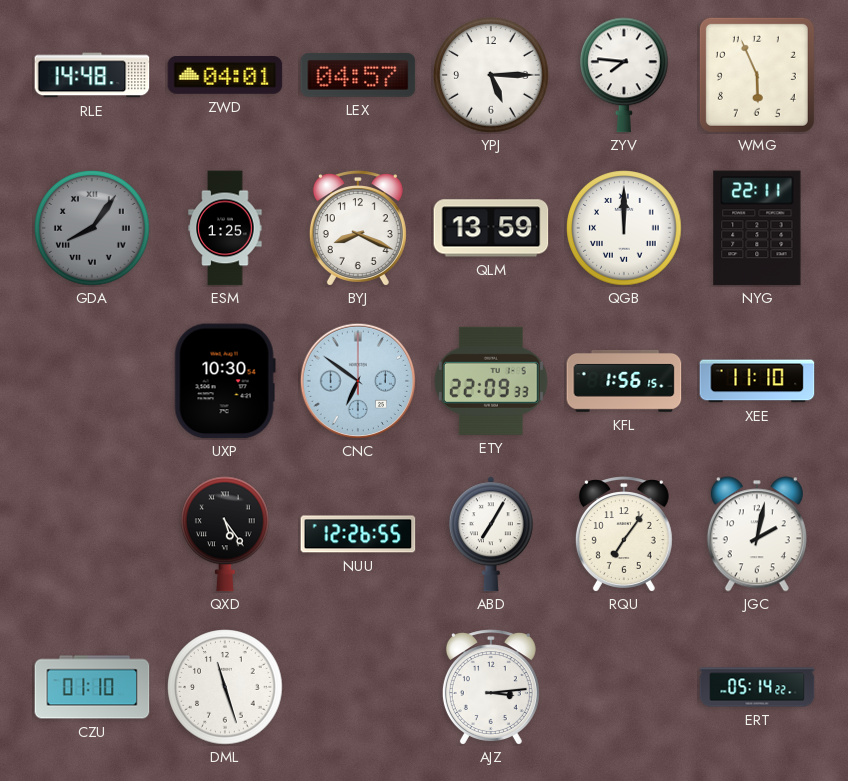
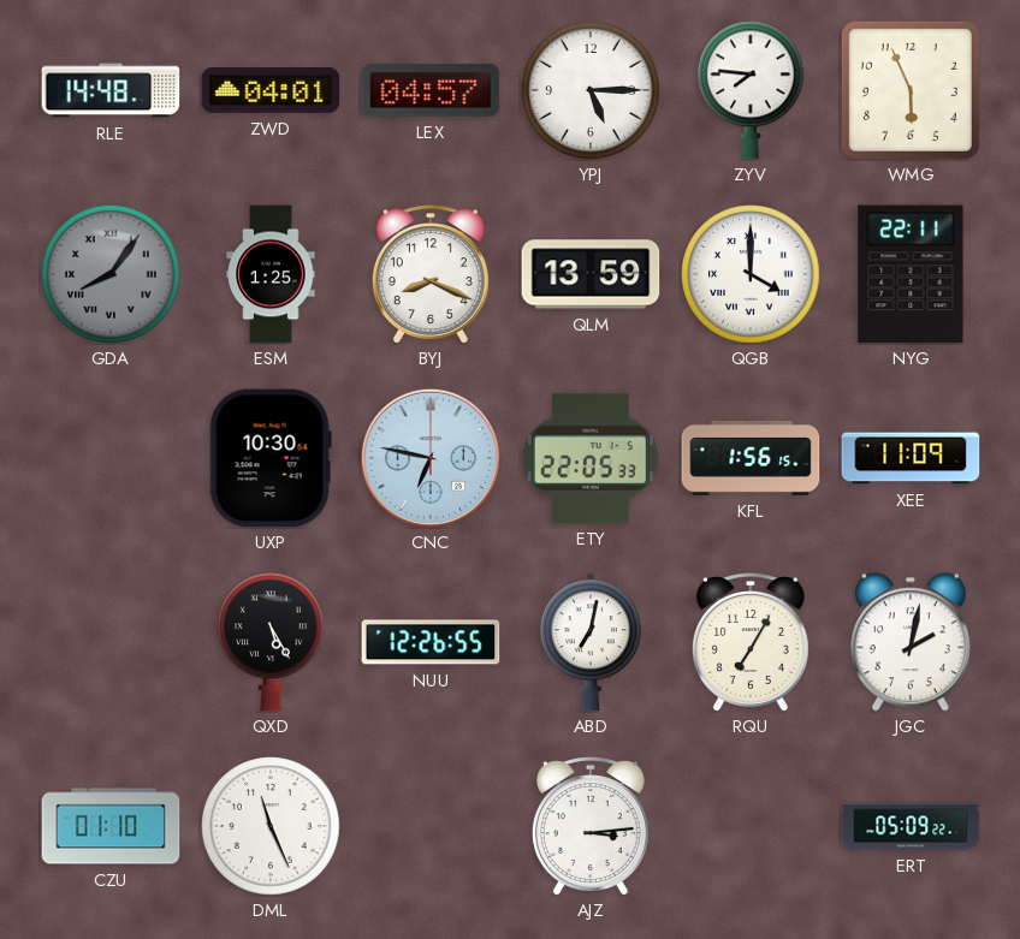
QGB: 12:00 -> 4:00 (751, 274)
CNC: 6:51 -> 6:47 (429, 457)
ETY: 22:09 -> 22:05 (591, 458)
XEE: 11:10 -> 11:09 (911, 458)
QXD: 5:24 -> 5:25 (272, 642)
ABD: 7:05 -> 7:02 (591, 642)
RQU: 7:06 -> 7:05 (751, 642)
DML: 11:27 -> 11:26 (271, 826)
ERT: 05:14 -> 05:09 (911, 826)
